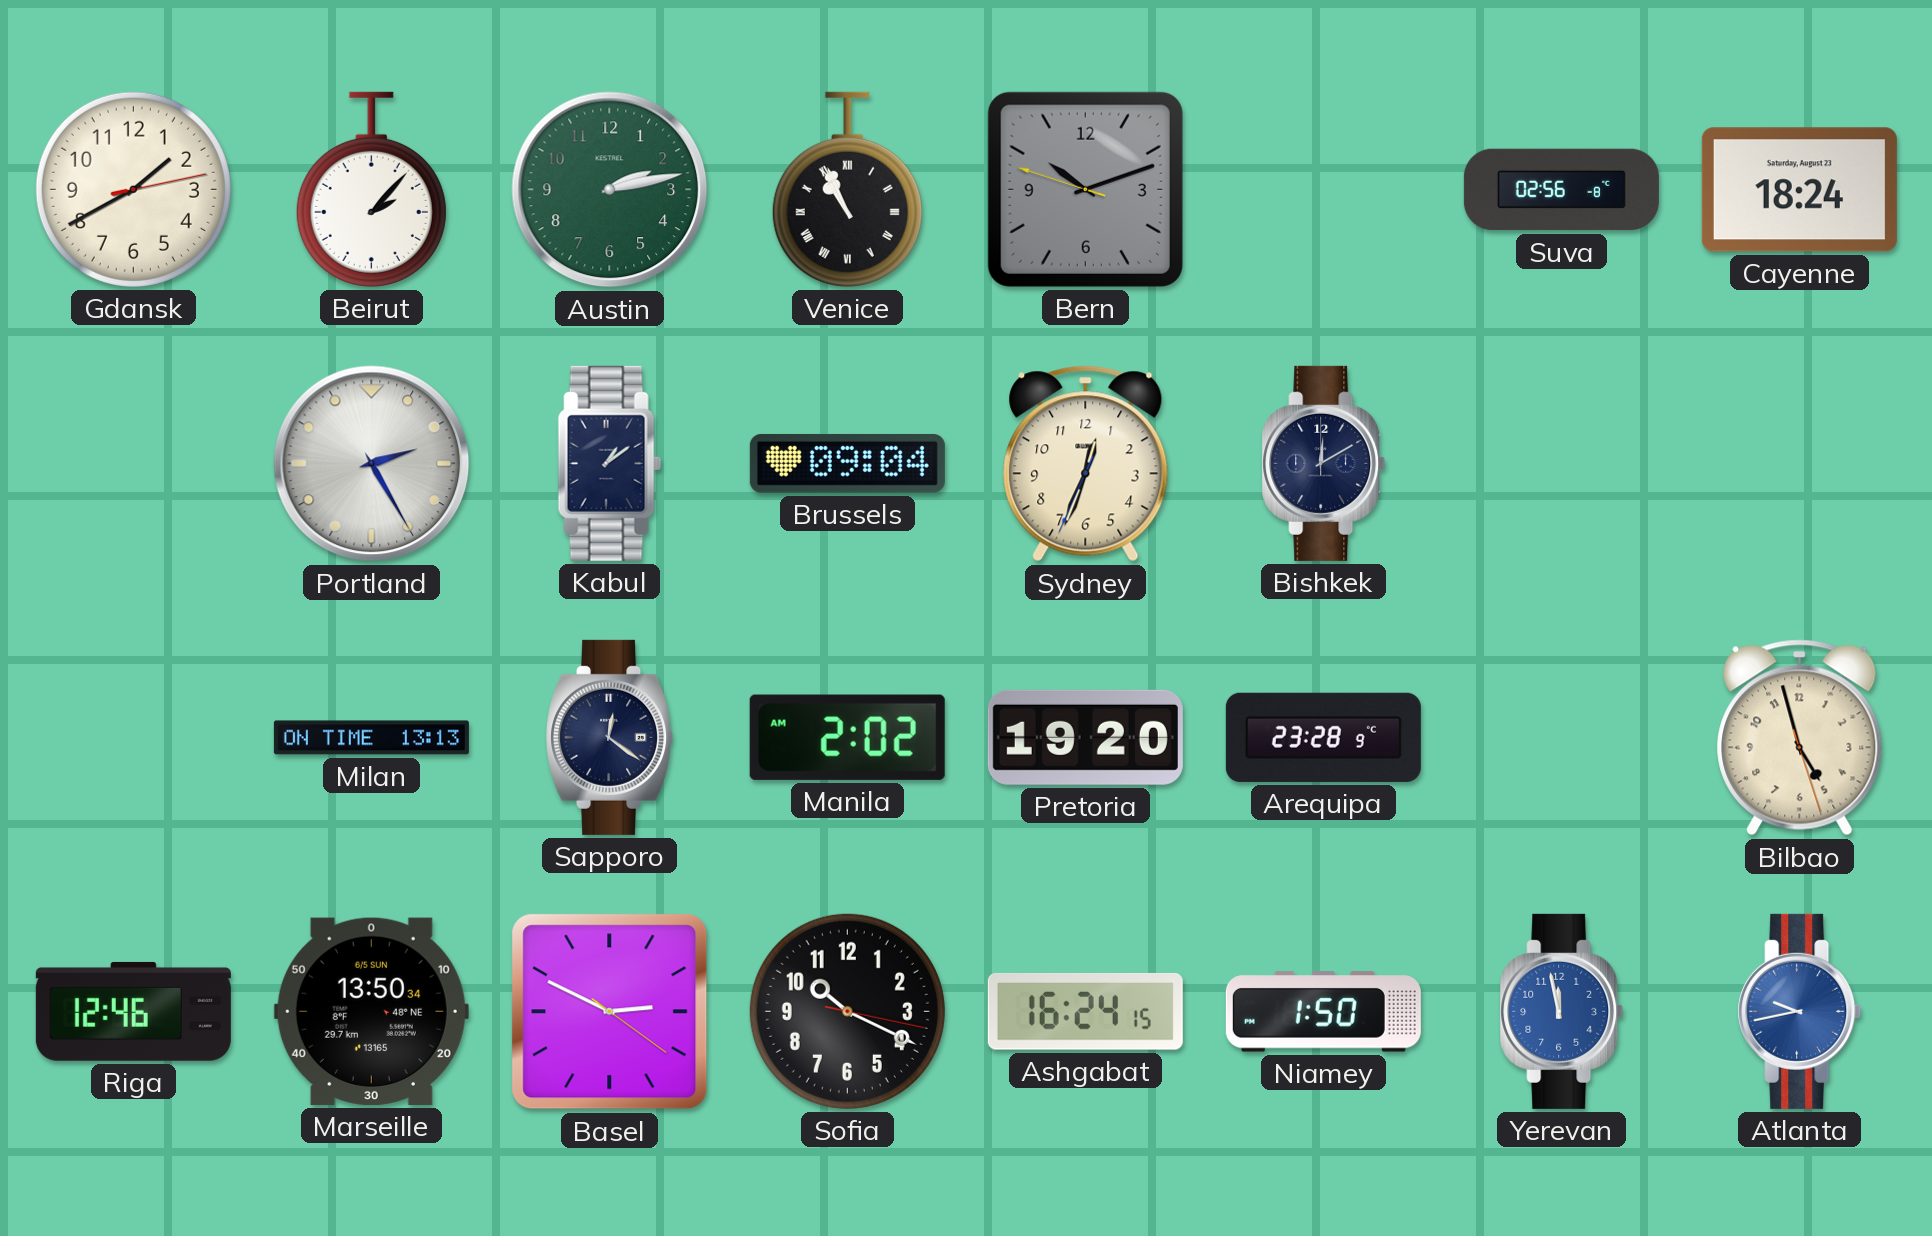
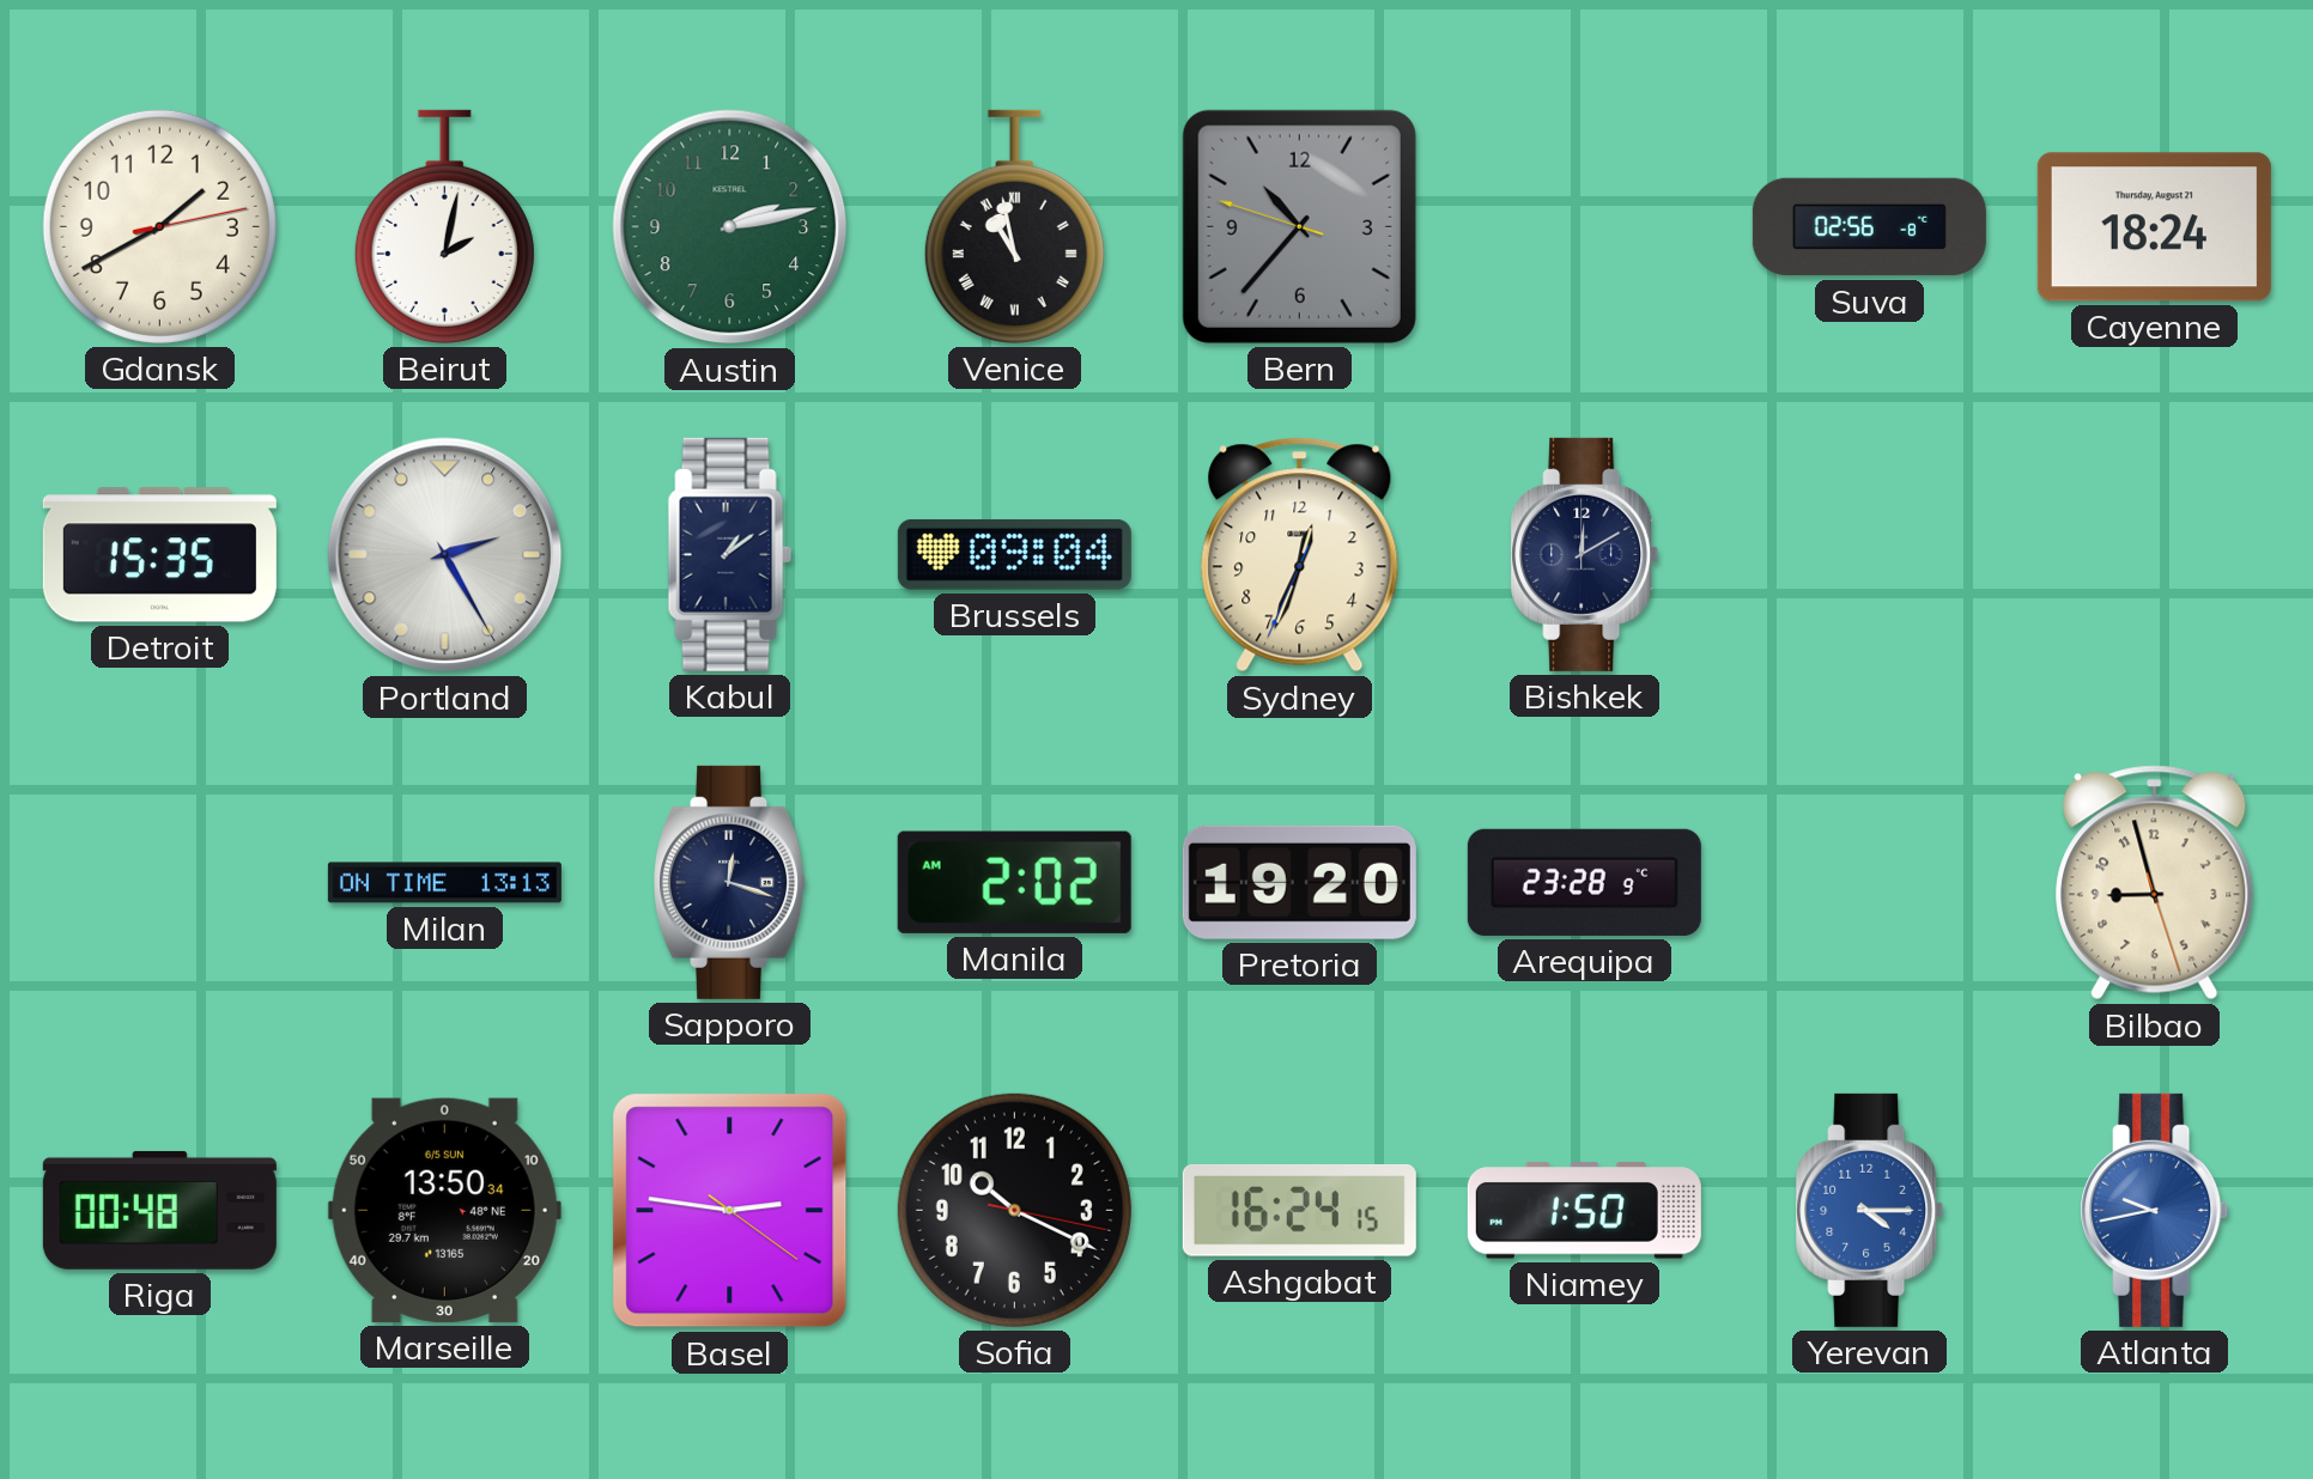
Beirut: 2:07 -> 2:02 (444, 226)
Venice: 10:56 -> 10:58 (1014, 226)
Bern: 10:11 -> 10:36 (1299, 226)
Cayenne date: Saturday, August 23 -> Thursday, August 21 (2154, 227)
Detroit: none -> 15:35 (159, 555)
Sapporo: 12:21 -> 12:18 (730, 882)
Bilbao: 4:57 -> 8:57 (2155, 883)
Riga: 12:46 -> 00:48 (159, 1210)
Basel: 2:49 -> 2:46 (730, 1211)
Yerevan: 11:58 -> 4:15 (1870, 1210)
